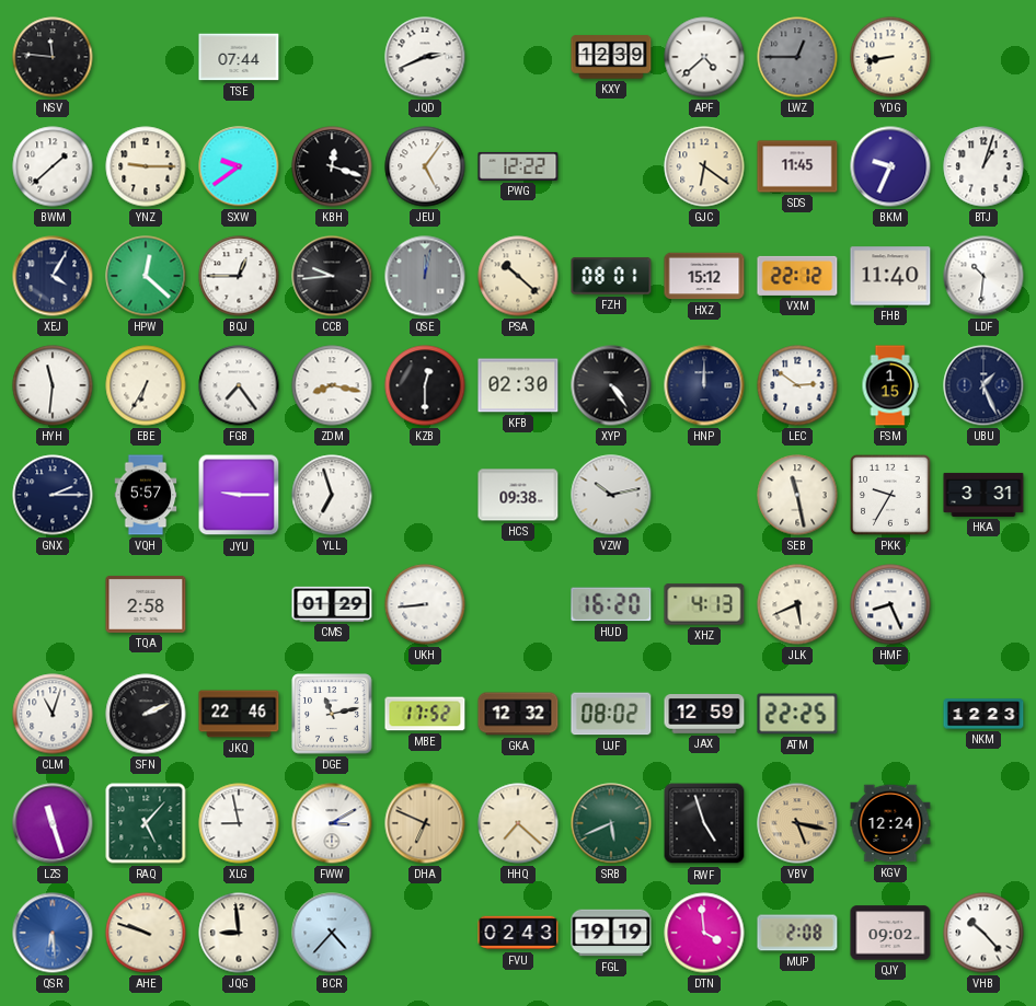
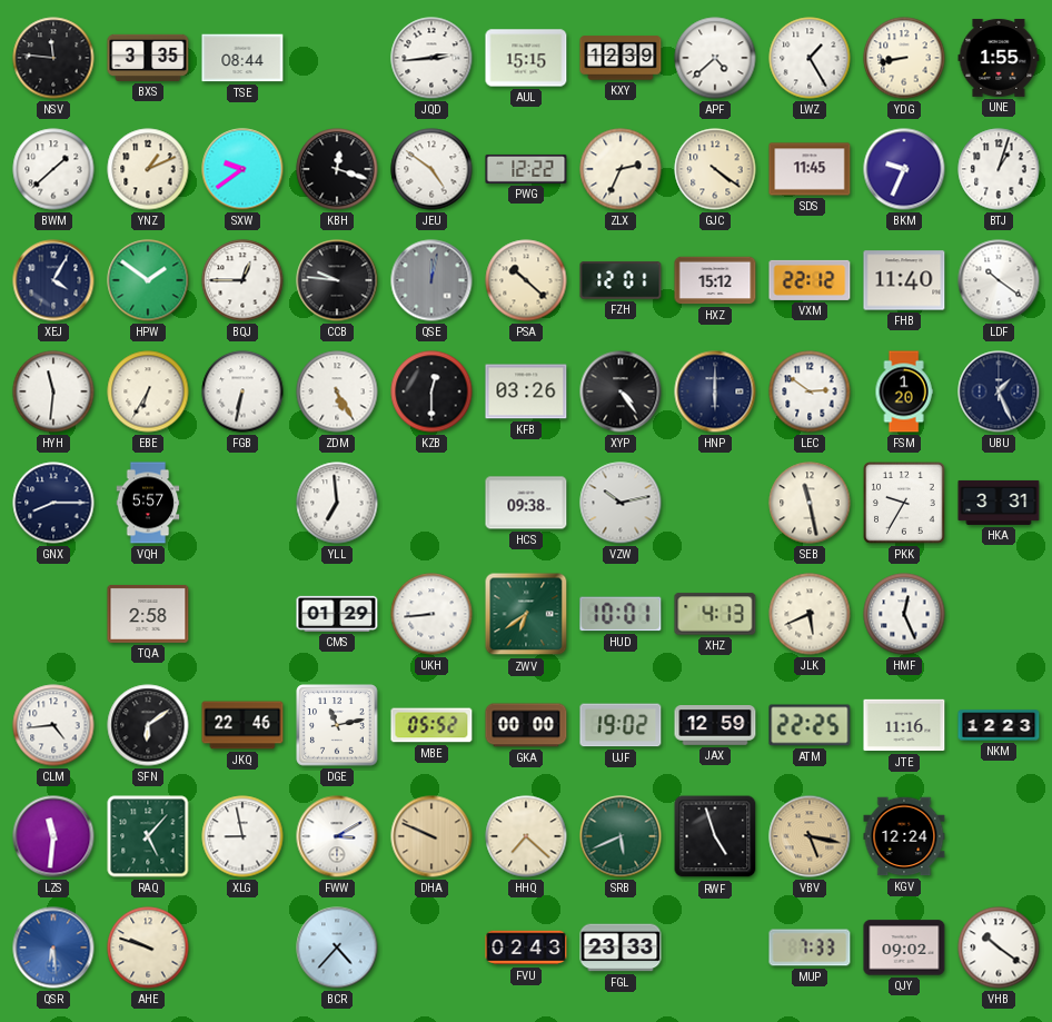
BXS: none -> 3:35 (148, 58)
TSE: 07:44 -> 08:44 (242, 58)
JQD: 2:41 -> 2:44 (431, 58)
AUL: none -> 15:15 (526, 58)
LWZ: 12:45 -> 1:25 (810, 58)
LWZ dial: grey -> white (810, 58)
UNE: none -> 1:55 (999, 58)
YNZ: 9:15 -> 1:11 (148, 169)
JEU: 5:06 -> 4:51 (431, 169)
ZLX: none -> 2:34 (621, 169)
GJC: 6:21 -> 4:21 (715, 169)
HPW: 12:22 -> 1:51 (148, 280)
CCB: 9:44 -> 9:46 (337, 280)
FZH: 08:01 -> 12:01 (621, 280)
LDF: 10:31 -> 10:21 (999, 280)
FGB: 7:24 -> 6:32 (242, 391)
ZDM: 8:17 -> 5:25 (337, 391)
KFB: 02:30 -> 03:26 (526, 391)
HNP: 12:00 -> 6:00 (715, 391)
FSM: 1:15 -> 1:20 (904, 391)
GNX: 2:15 -> 8:15 (53, 503)
JYU: 9:15 -> none (239, 495)
YLL: 6:57 -> 6:59 (337, 503)
ZWV: none -> 6:39 (526, 614)
HUD: 16:20 -> 10:01 (621, 614)
HMF: 8:26 -> 12:26 (904, 614)
CLM: 11:03 -> 4:44 (53, 725)
SFN: 2:11 -> 6:09 (148, 725)
MBE: 17:52 -> 05:52 (431, 725)
GKA: 12:32 -> 00:00 (526, 725)
UJF: 08:02 -> 19:02 (621, 725)
JTE: none -> 11:16 (904, 725)
LZS: 11:27 -> 11:31 (53, 836)
DHA: 6:49 -> 9:49 (431, 836)
JQG: 8:59 -> none (239, 933)
FGL: 19:19 -> 23:33 (621, 947)
DTN: 3:59 -> none (704, 933)
MUP: 2:08 -> 7:33 (810, 947)
VHB: 10:23 -> 10:21 (999, 947)
